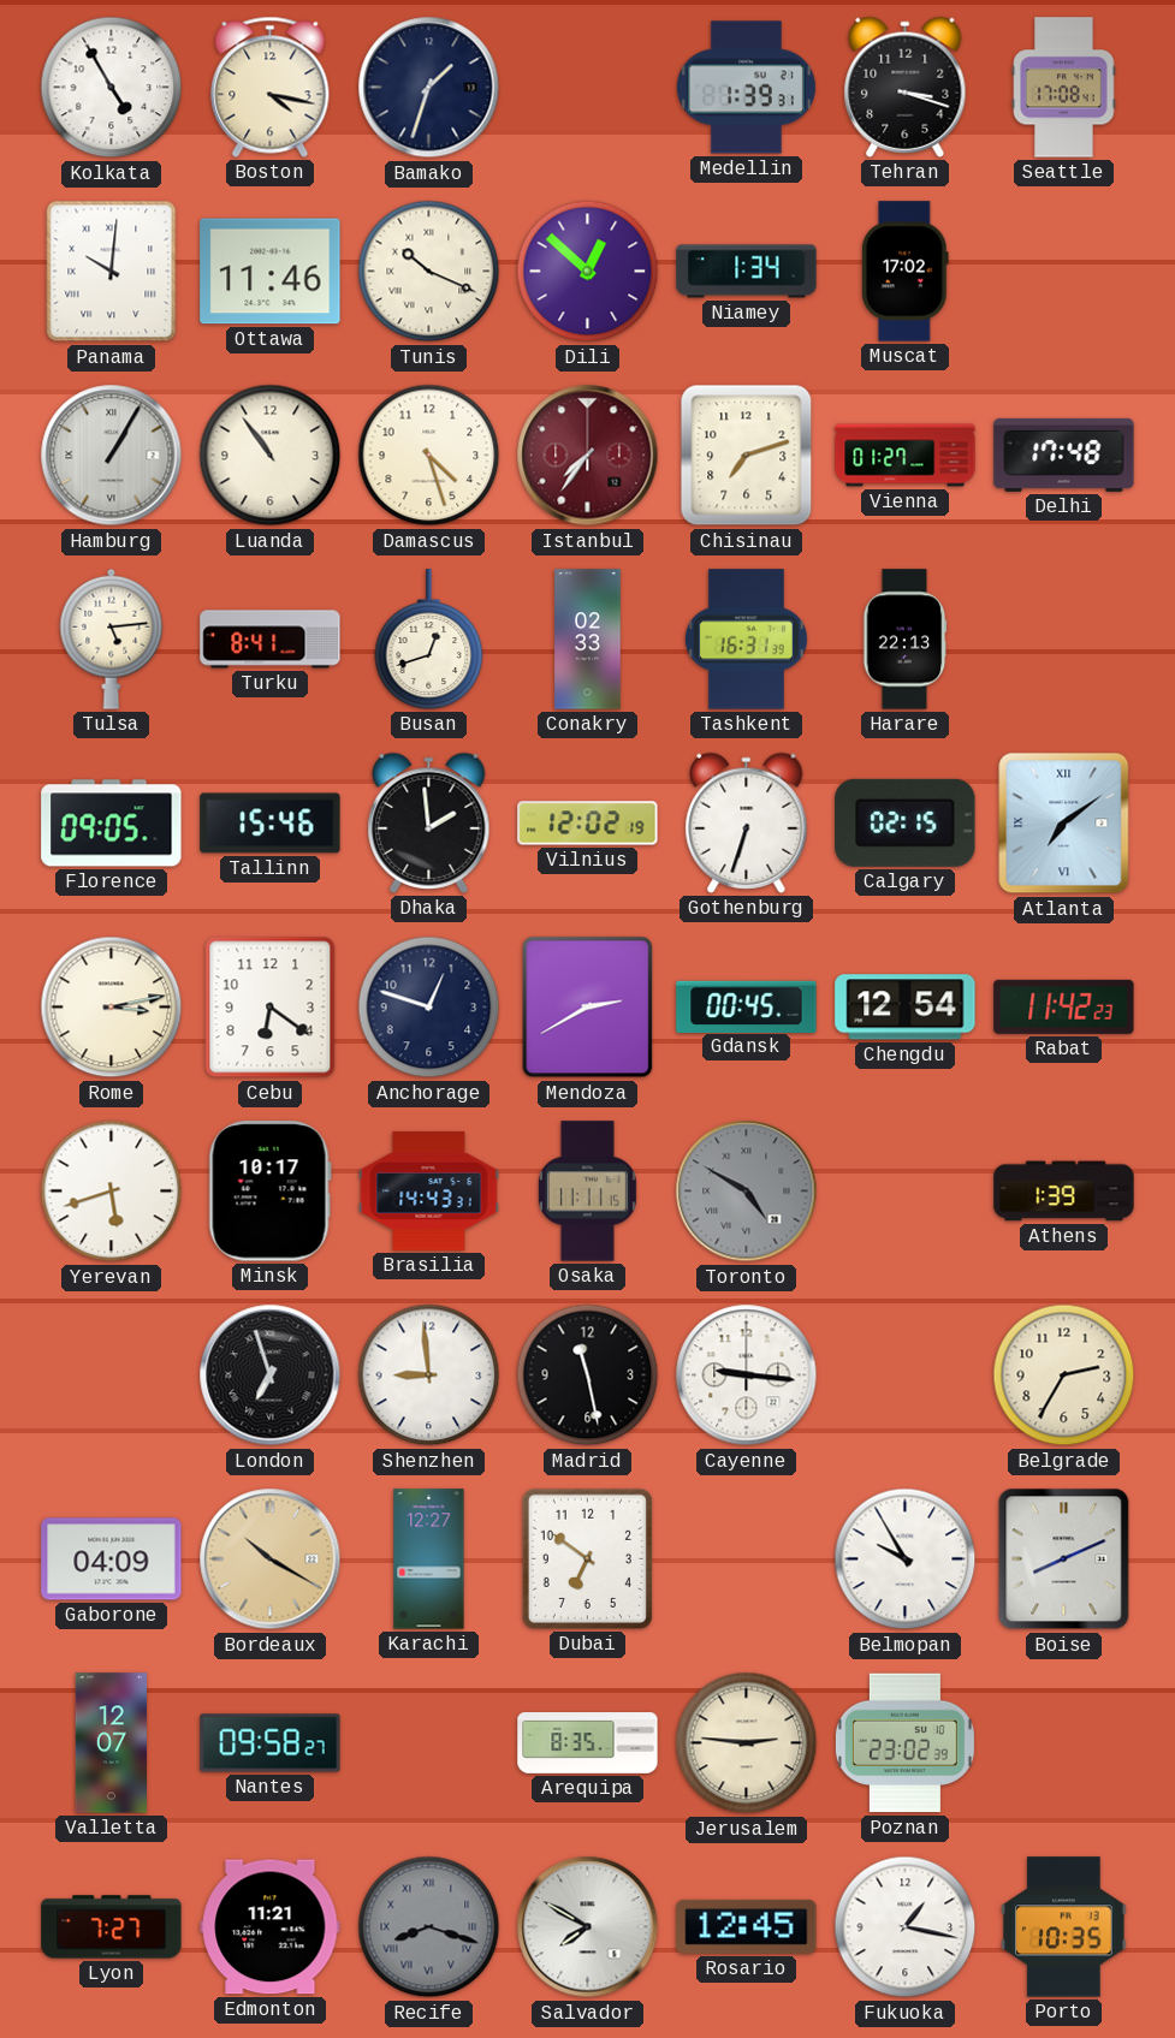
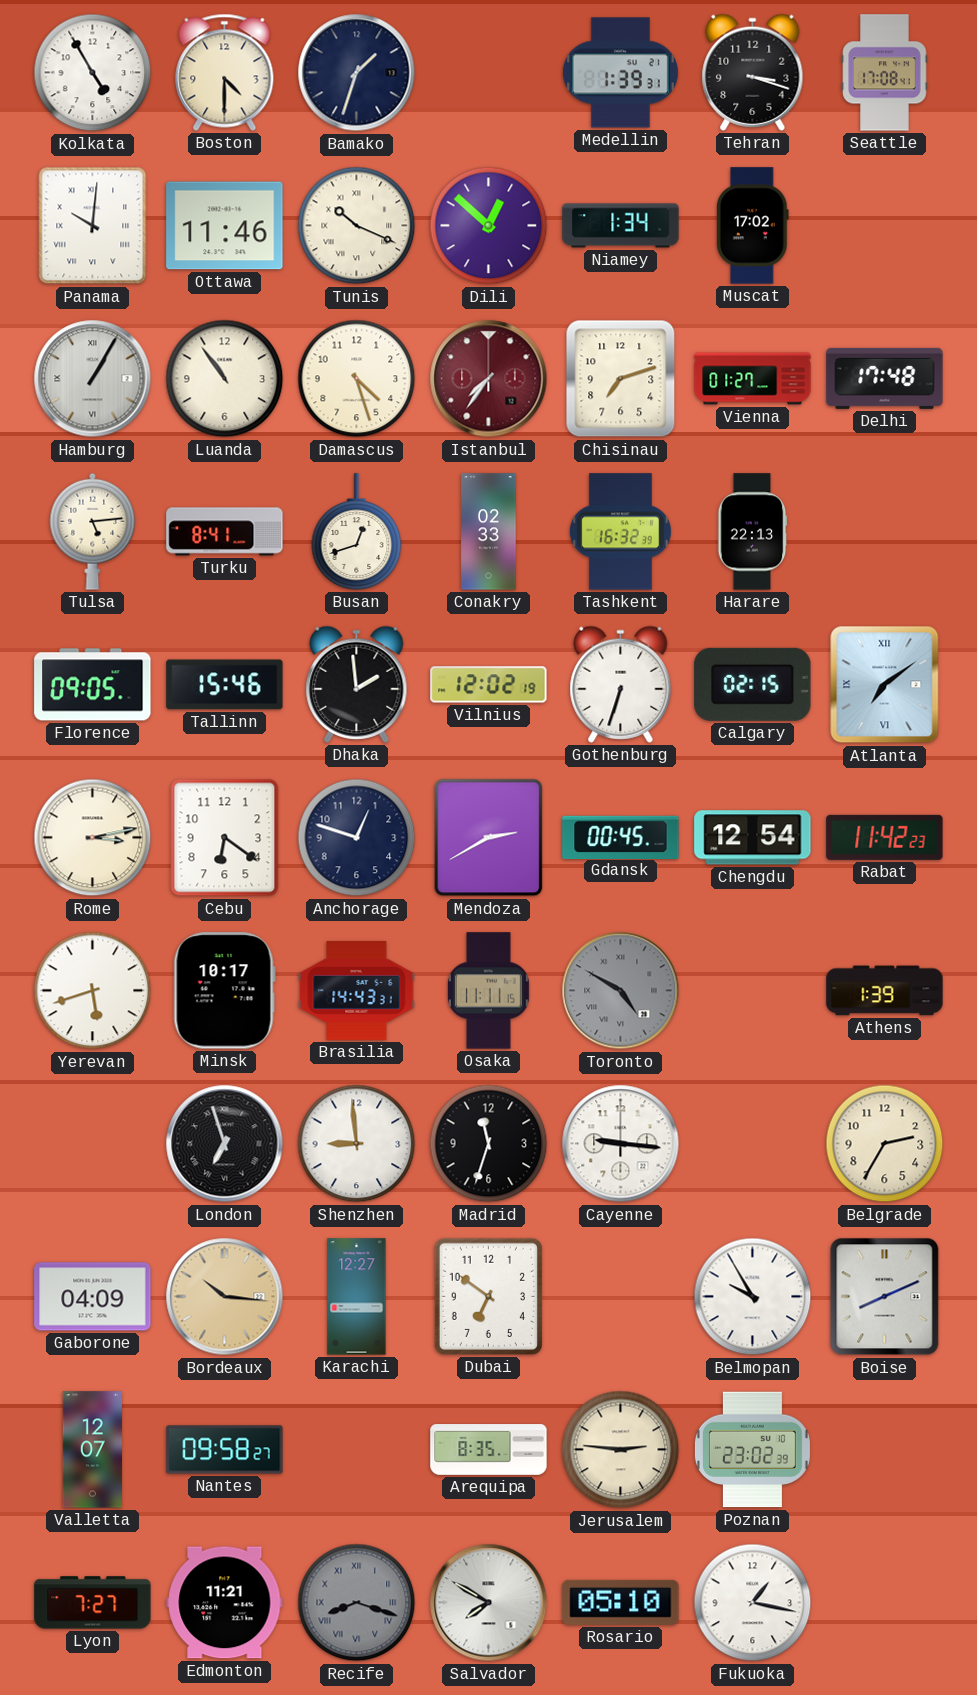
Boston: 4:17 -> 4:30 (225, 72)
Tashkent: 16:31 -> 16:32 (620, 532)
Madrid: 11:28 -> 11:33 (489, 1144)
Bordeaux: 10:20 -> 10:16 (225, 1297)
Rosario: 12:45 -> 05:10 (621, 1602)
Porto: 10:35 -> none (1064, 1927)
